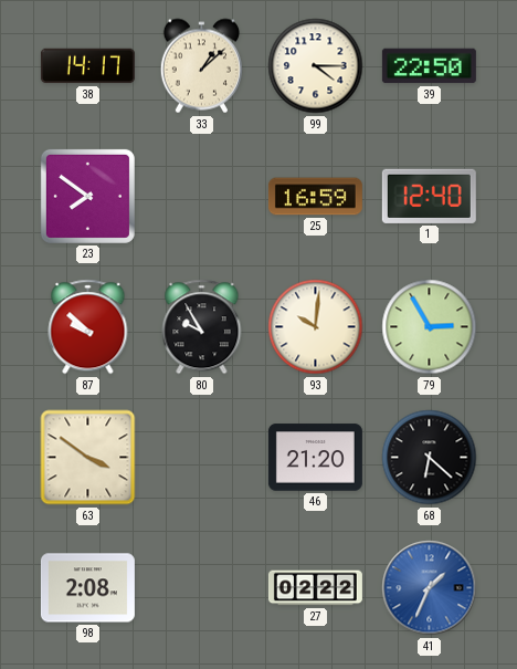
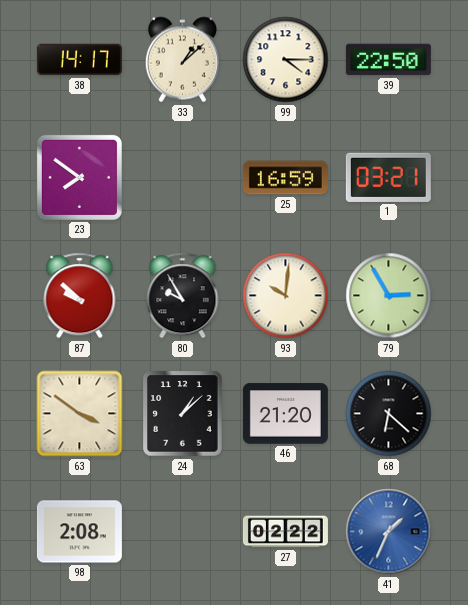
1: 12:40 -> 03:21 (388, 177)
24: none -> 1:08 (183, 414)
